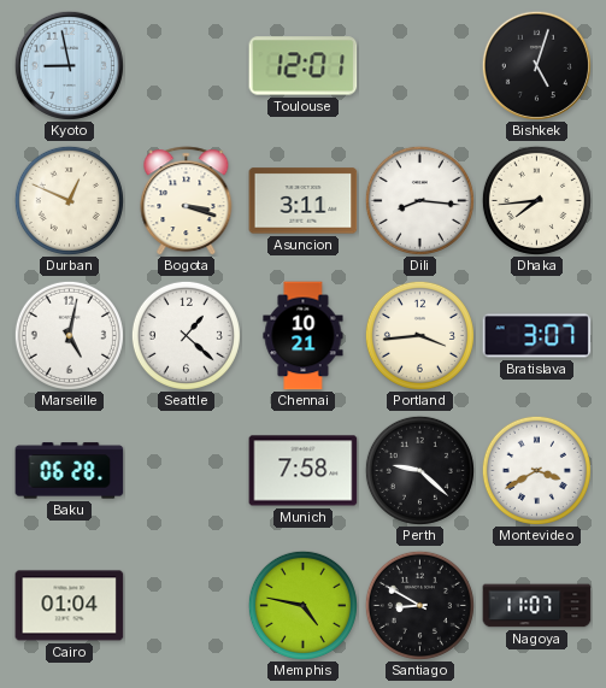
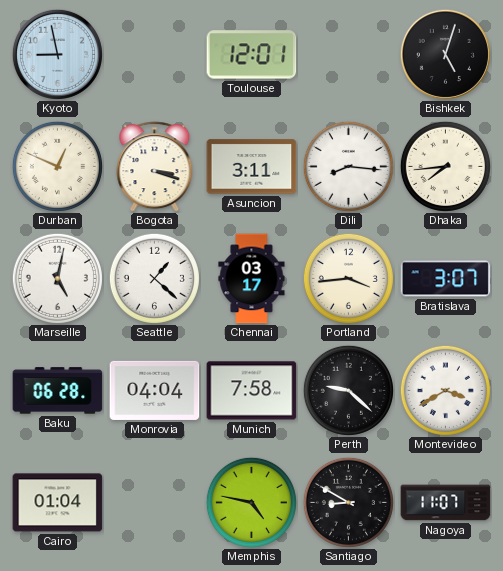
Chennai: 10:21 -> 03:17 (252, 279)
Monrovia: none -> 04:04 (155, 390)
